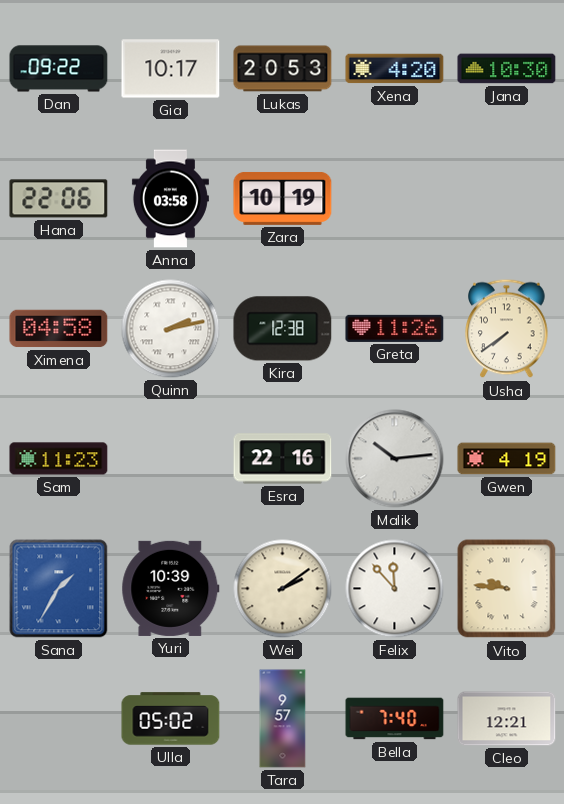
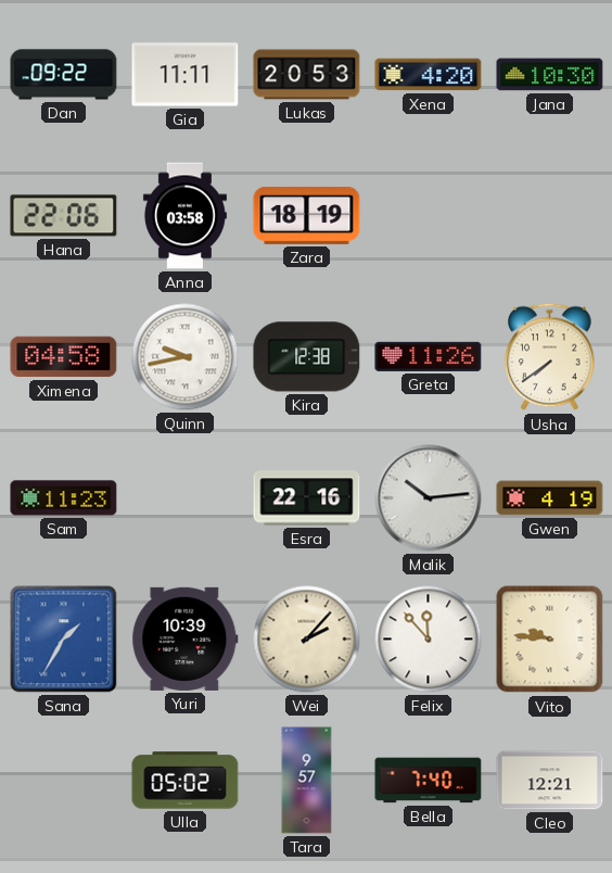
Gia: 10:17 -> 11:11 (186, 75)
Zara: 10:19 -> 18:19 (307, 215)
Quinn: 2:13 -> 9:43 (186, 357)
Wei: 2:09 -> 2:07 (307, 640)
